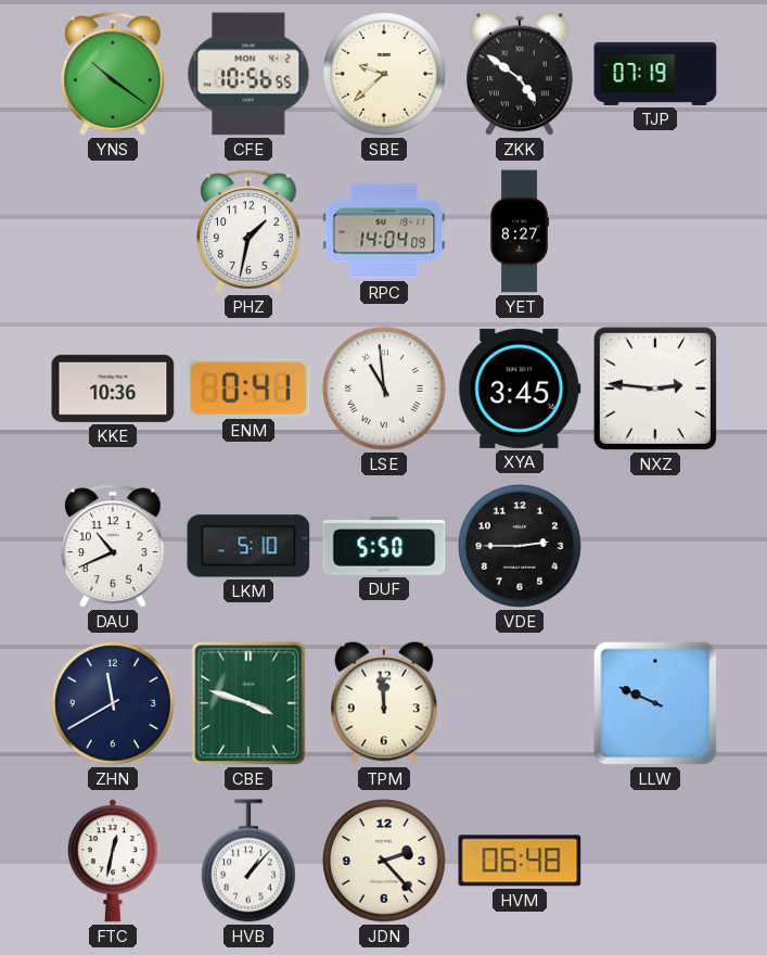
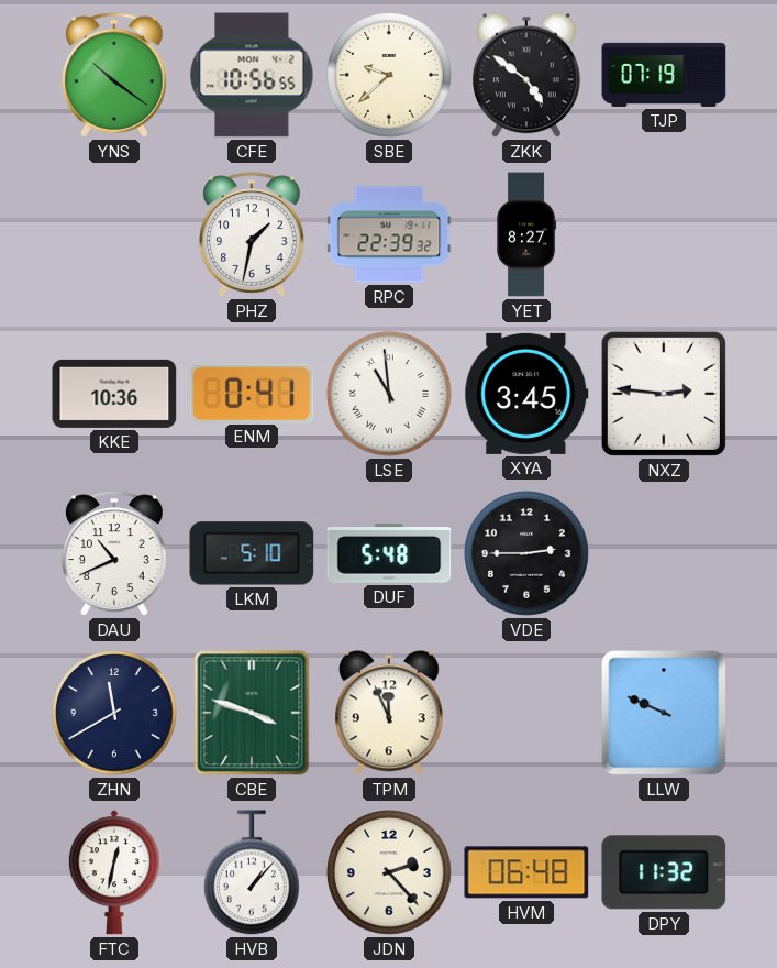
RPC: 14:04 -> 22:39 (389, 234)
DUF: 5:50 -> 5:48 (389, 553)
TPM: 11:59 -> 11:56 (390, 713)
DPY: none -> 11:32 (664, 872)
